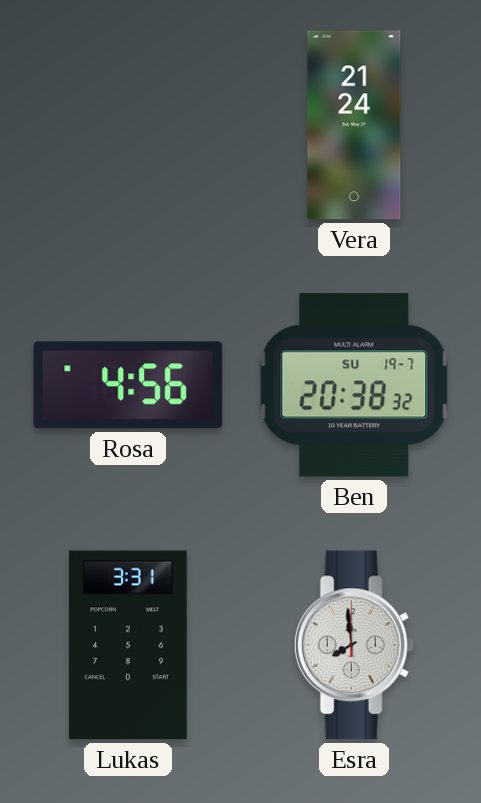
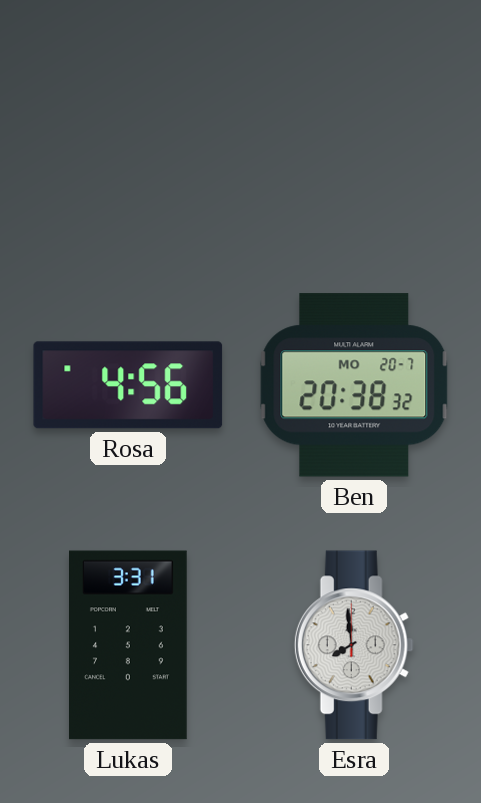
Vera: 21:24 -> none (354, 125)
Ben date: SU 19-7 -> MO 20-7 (354, 385)
